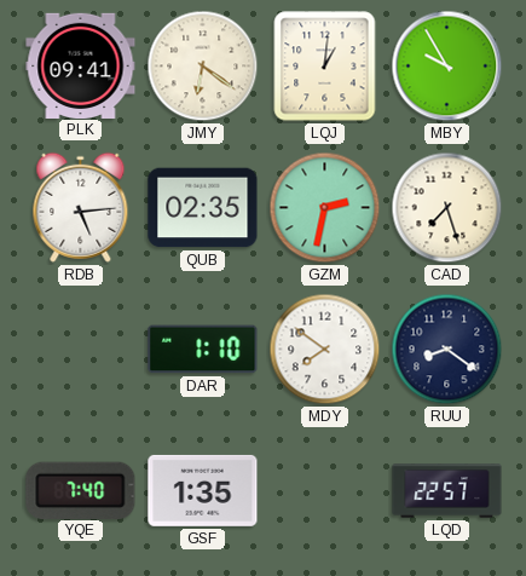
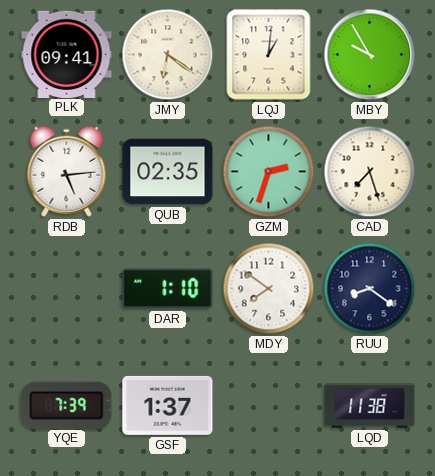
GZM: 2:32 -> 2:33 (269, 172)
YQE: 7:40 -> 7:39 (67, 405)
GSF: 1:35 -> 1:37 (168, 405)
LQD: 22:57 -> 11:38 (370, 406)
